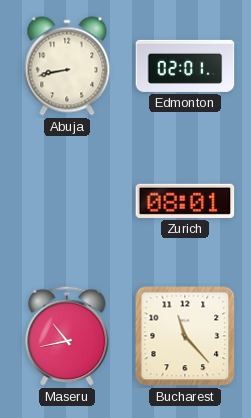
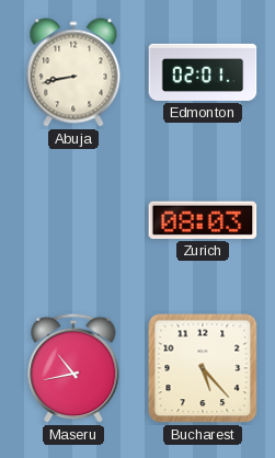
Zurich: 08:01 -> 08:03 (203, 220)
Bucharest: 11:23 -> 5:23 (203, 368)
